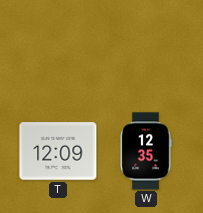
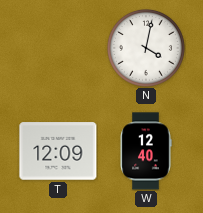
N: none -> 4:02 (146, 48)
W: 12:35 -> 12:40 (146, 151)
